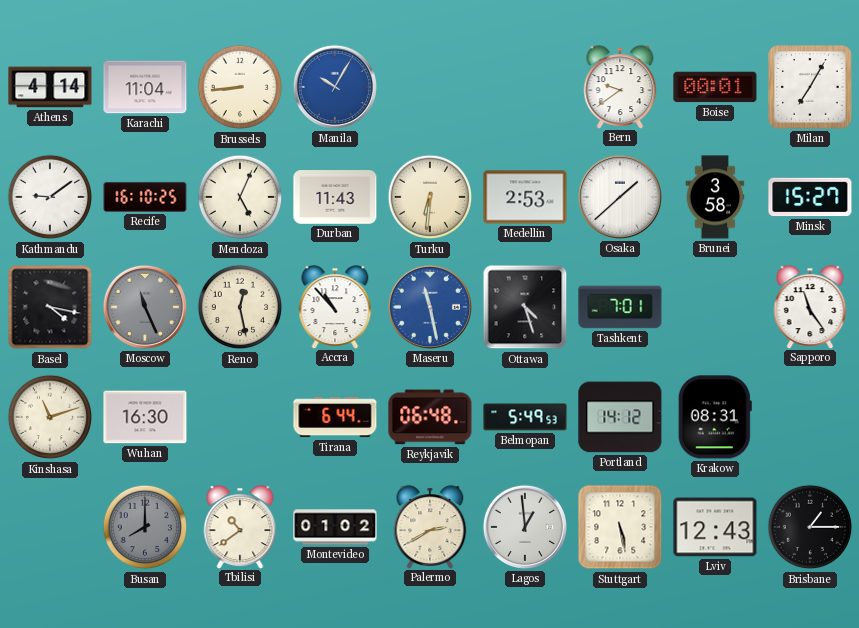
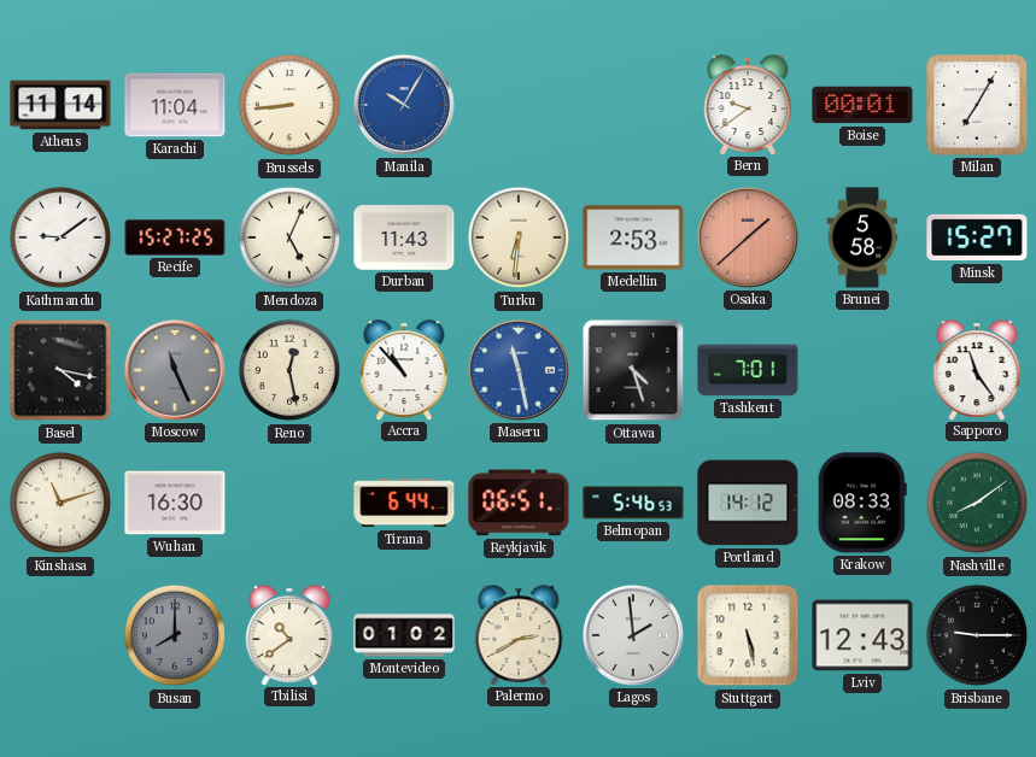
Athens: 4:14 -> 11:14 (60, 105)
Recife: 16:10 -> 15:27 (175, 237)
Osaka dial: white -> salmon (748, 237)
Brunei: 3:58 -> 5:58 (862, 237)
Reykjavik: 06:48 -> 06:51 (519, 503)
Belmopan: 5:49 -> 5:46 (633, 503)
Krakow: 08:31 -> 08:33 (862, 503)
Nashville: none -> 8:09 (977, 503)
Lagos: 12:59 -> 1:59 (633, 635)
Brisbane: 1:15 -> 9:15 (977, 635)
